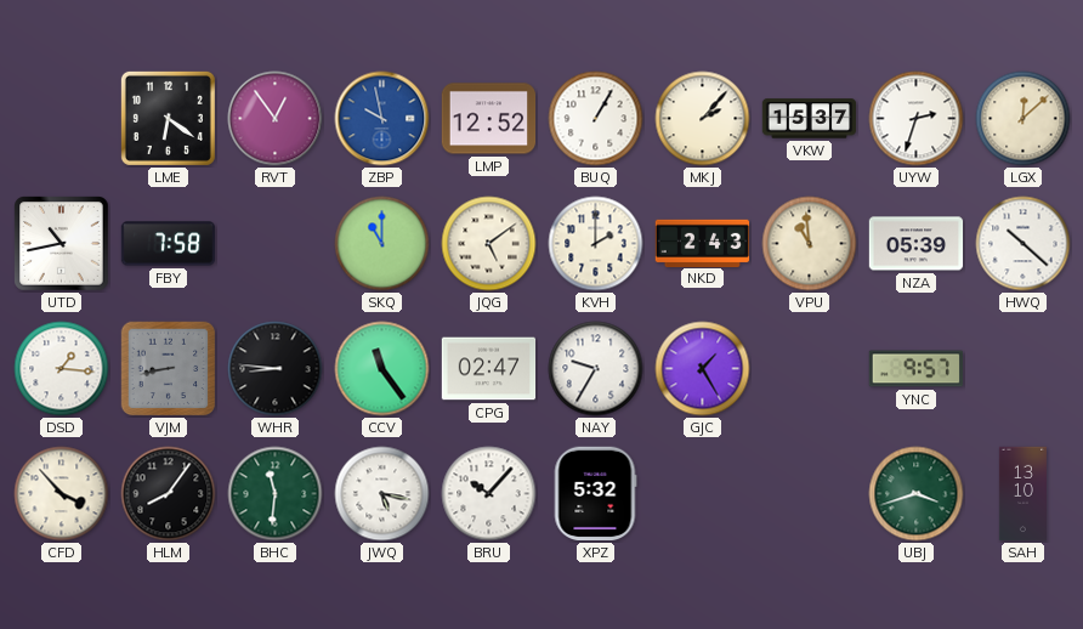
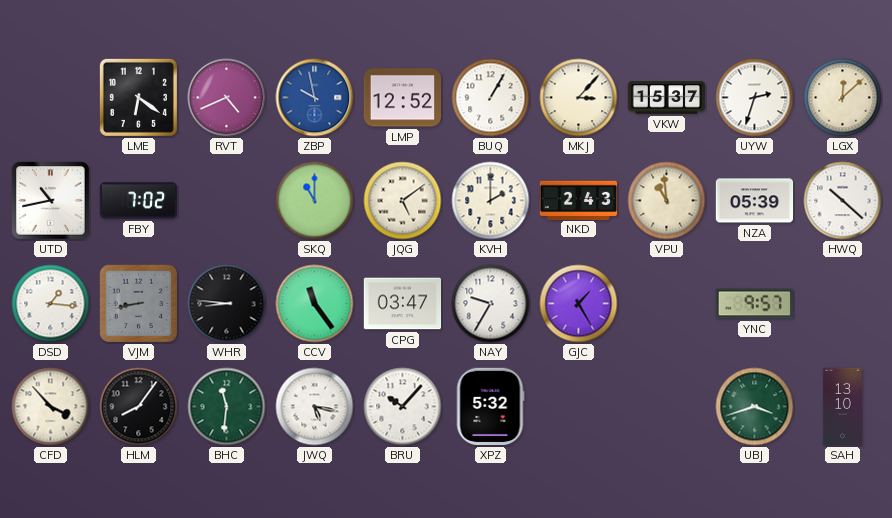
RVT: 12:54 -> 4:41 (227, 98)
MKJ: 2:07 -> 3:07 (579, 98)
FBY: 7:58 -> 7:02 (139, 201)
CPG: 02:47 -> 03:47 (403, 304)
